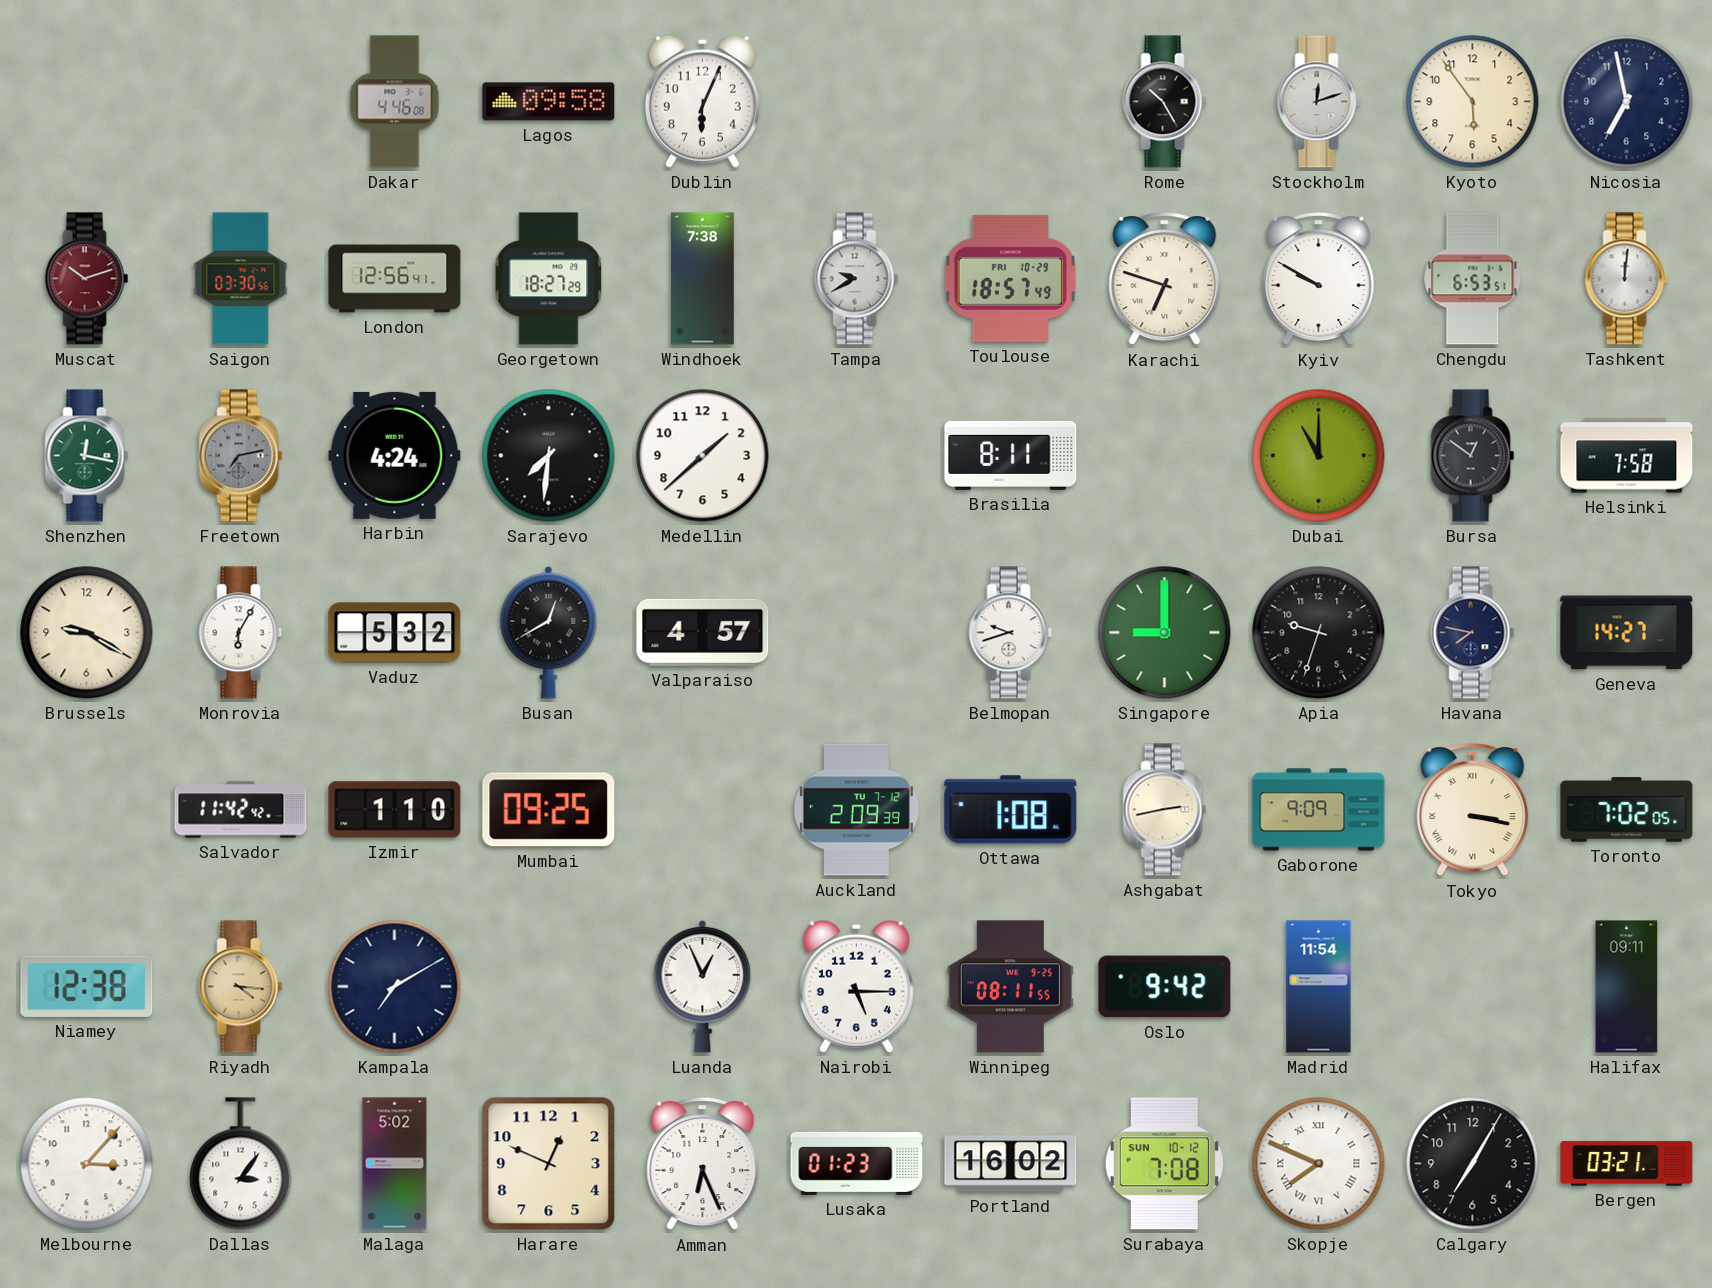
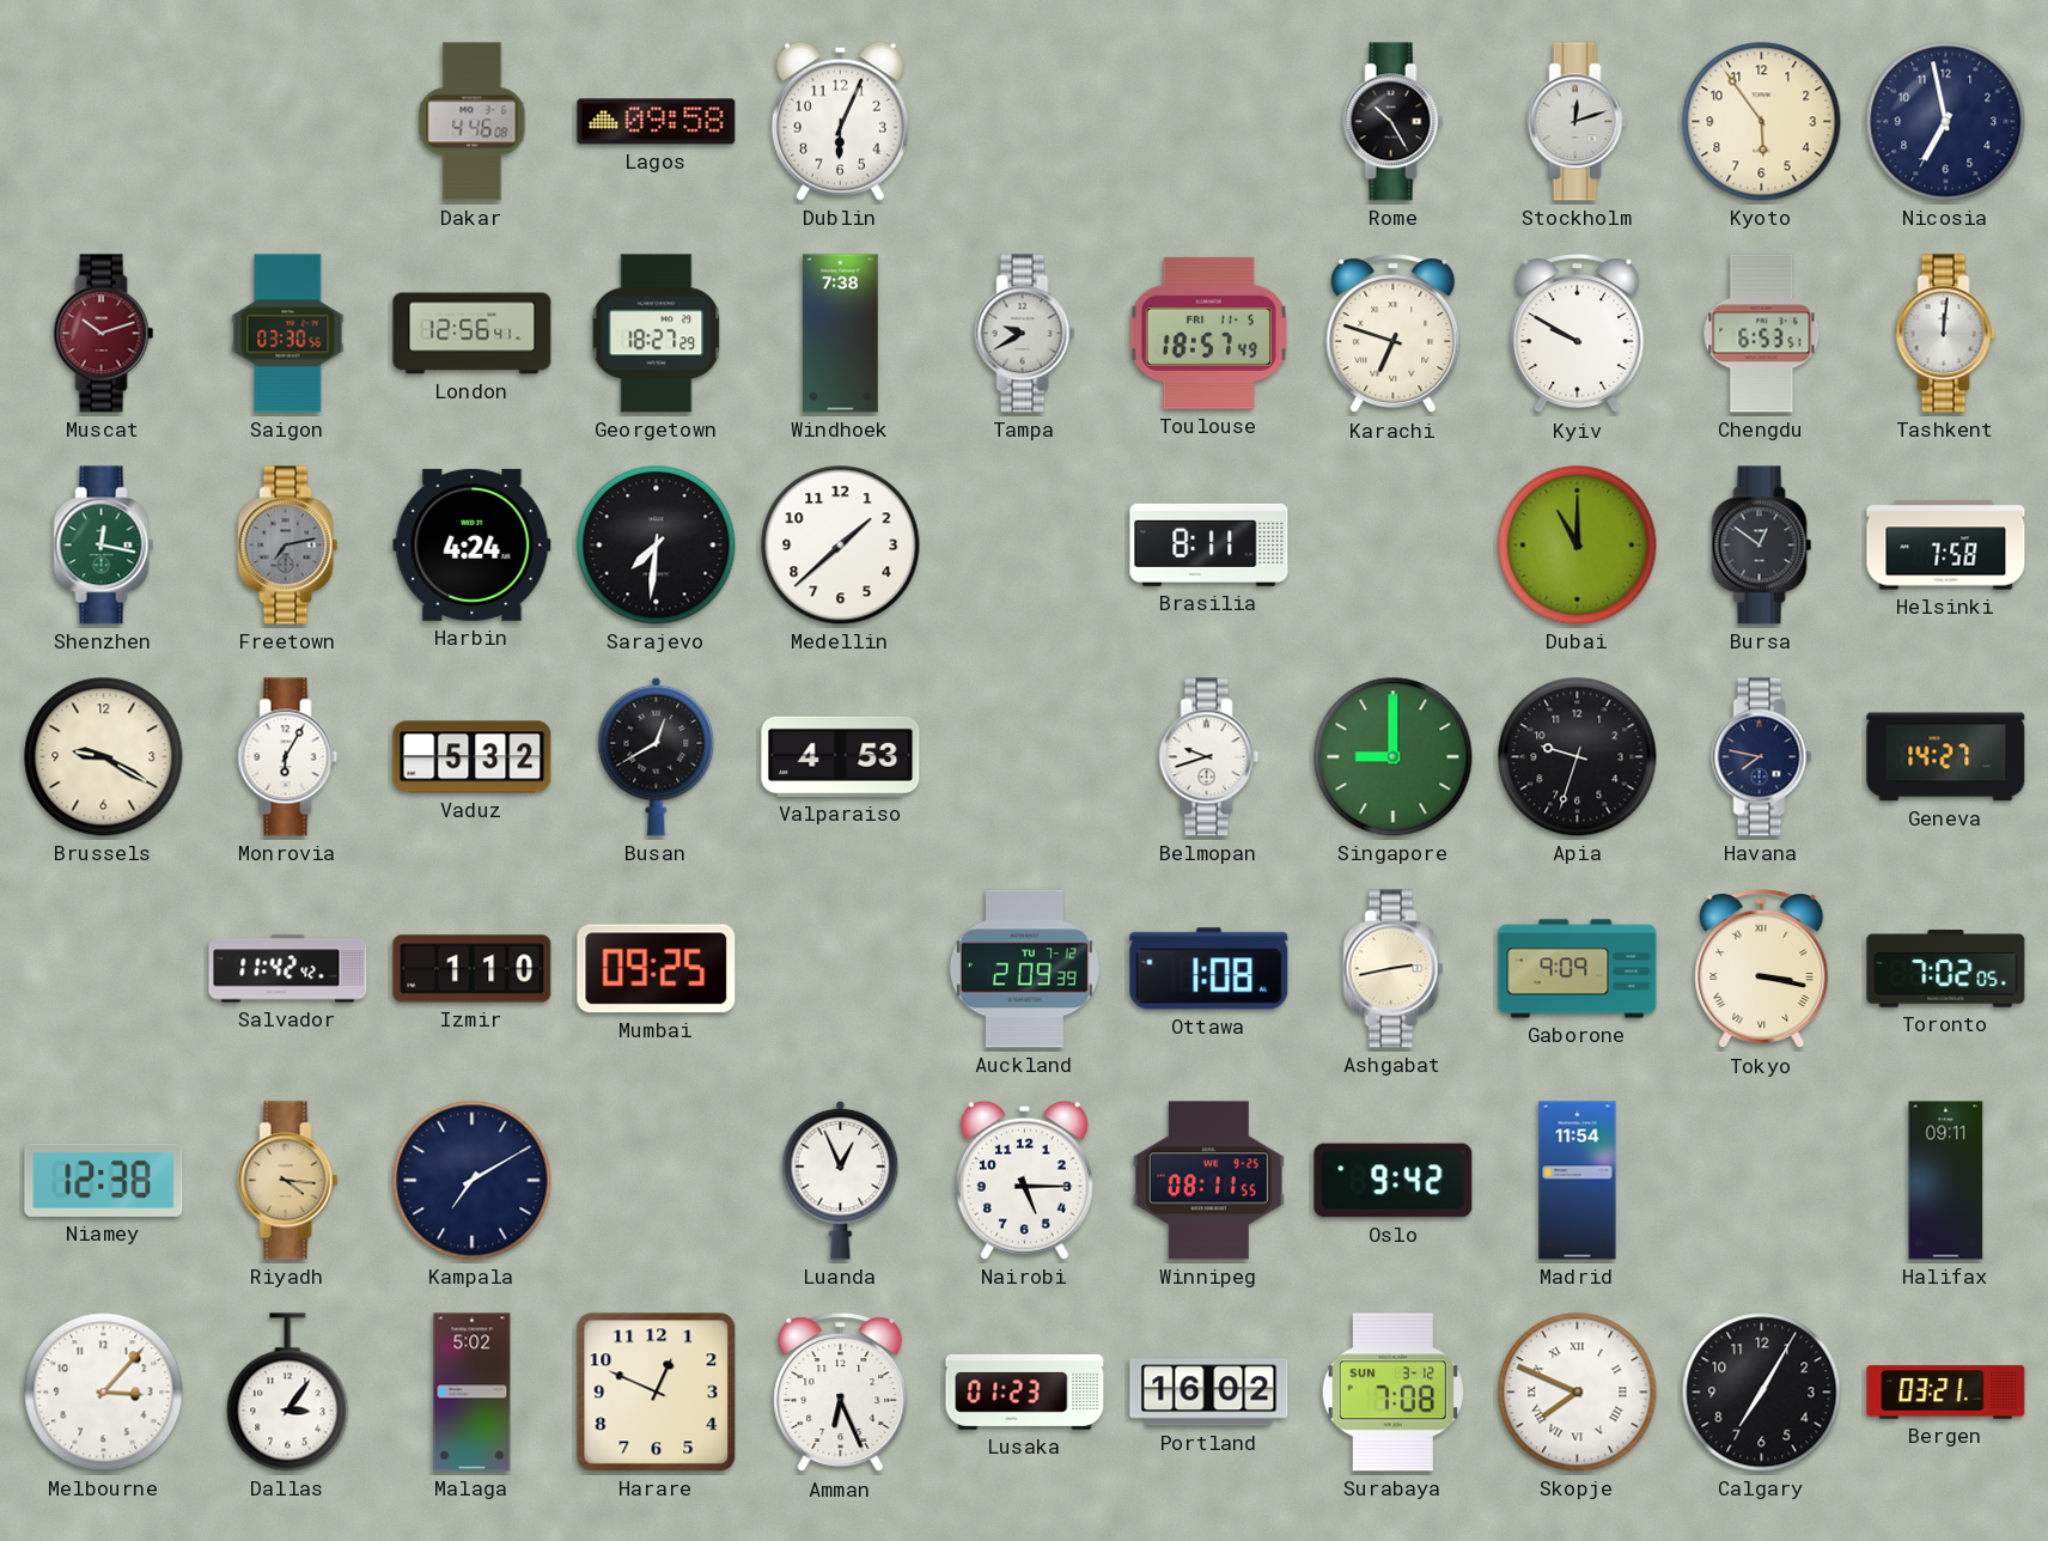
Toulouse date: FRI 10-29 -> FRI 11-5 (1208, 333)
Valparaiso: 4:57 -> 4:53 (841, 756)
Surabaya date: SUN 10-12 -> SUN 3-12 (1392, 1393)
